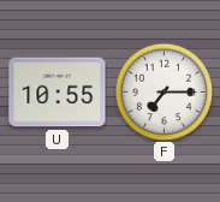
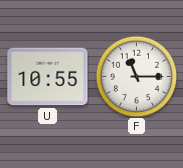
F: 7:15 -> 11:15 (136, 76)
